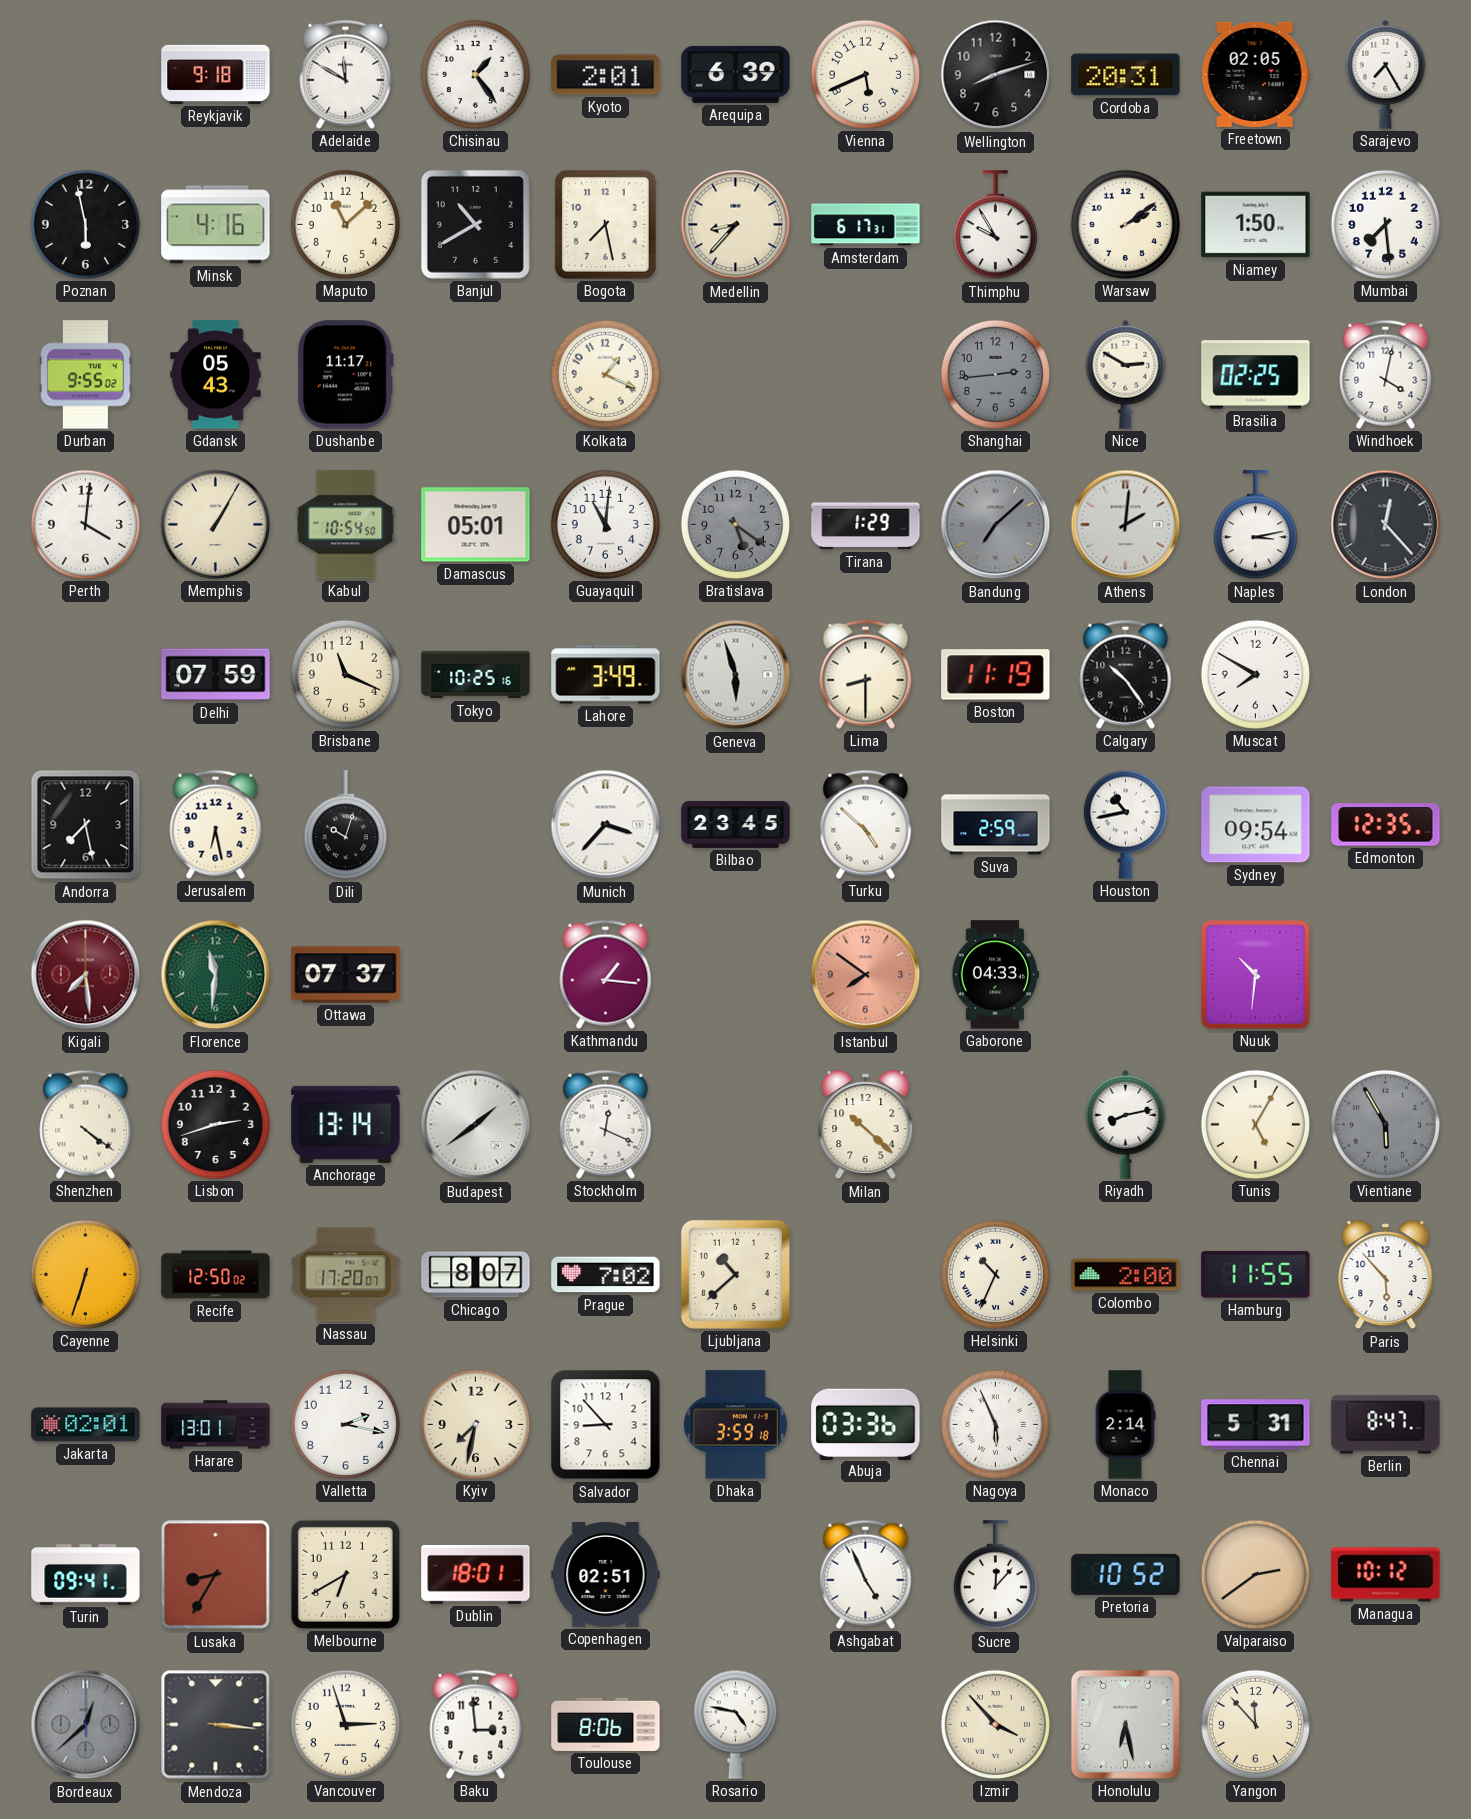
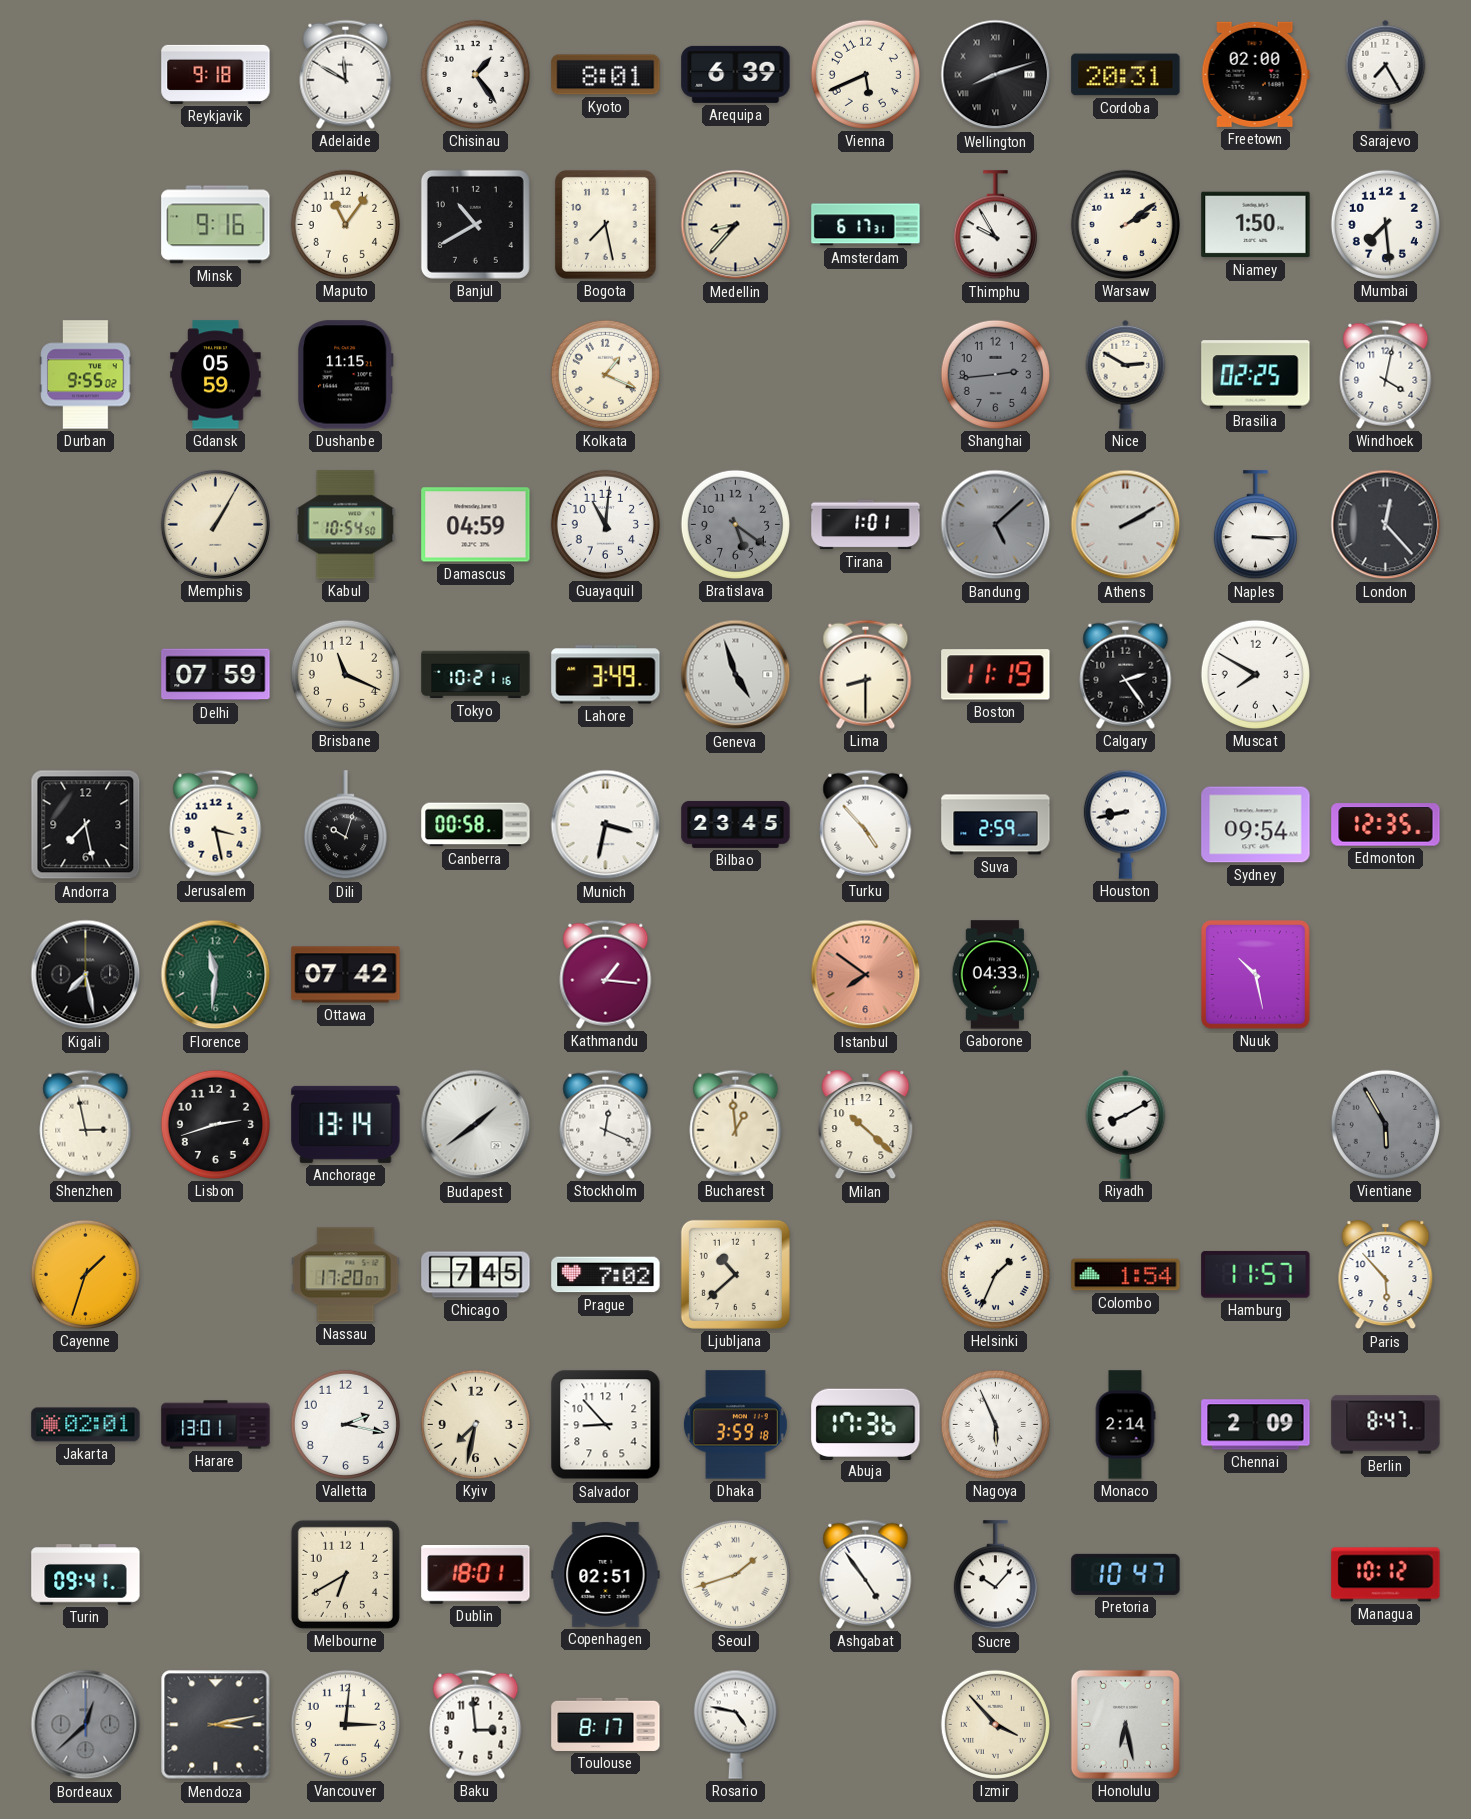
Kyoto: 2:01 -> 8:01 (606, 75)
Wellington numerals: Arabic -> Roman (996, 75)
Freetown: 02:05 -> 02:00 (1255, 74)
Poznan: 5:58 -> none (85, 224)
Minsk: 4:16 -> 9:16 (216, 225)
Maputo: 11:08 -> 11:06 (345, 224)
Gdansk: 05:43 -> 05:59 (216, 375)
Dushanbe: 11:17 -> 11:15 (345, 375)
Perth: 4:01 -> none (85, 524)
Damascus: 05:01 -> 04:59 (476, 525)
Tirana: 1:29 -> 1:01 (866, 525)
Bandung: 7:08 -> 5:08 (996, 525)
Athens: 2:01 -> 2:10 (1126, 525)
Naples: 3:13 -> 3:15 (1255, 525)
Tokyo: 10:25 -> 10:21 (476, 675)
Geneva: 5:57 -> 4:57 (736, 675)
Calgary: 10:24 -> 2:24 (1126, 674)
Jerusalem: 6:28 -> 3:28 (216, 824)
Canberra: none -> 00:58 (476, 825)
Munich: 3:37 -> 3:32 (606, 825)
Turku: 4:52 -> 4:53 (866, 824)
Houston: 10:43 -> 8:43 (1125, 824)
Kigali: 7:29 -> 7:28 (86, 975)
Kigali dial: burgundy -> black (86, 975)
Ottawa: 07:37 -> 07:42 (346, 975)
Nuuk: 10:31 -> 10:28 (1256, 975)
Shenzhen: 4:21 -> 2:58 (86, 1124)
Bucharest: none -> 12:59 (736, 1124)
Riyadh: 8:13 -> 8:10 (1126, 1124)
Tunis: 5:05 -> none (1255, 1124)
Cayenne: 6:33 -> 1:33 (85, 1274)
Recife: 12:50 -> none (216, 1275)
Chicago: 8:07 -> 7:45 (476, 1275)
Helsinki: 10:34 -> 1:34 (995, 1274)
Colombo: 2:00 -> 1:54 (1126, 1275)
Hamburg: 11:55 -> 11:57 (1256, 1275)
Abuja: 03:36 -> 17:36 (866, 1424)
Chennai: 5:31 -> 2:09 (1256, 1425)
Lusaka: 8:35 -> none (216, 1575)
Seoul: none -> 1:42 (735, 1574)
Ashgabat: 4:56 -> 4:54 (866, 1574)
Sucre: 12:07 -> 10:07 (995, 1575)
Pretoria: 10:52 -> 10:47 (1126, 1574)
Valparaiso: 2:39 -> none (1255, 1574)
Mendoza: 3:16 -> 3:13 (216, 1725)
Vancouver: 2:57 -> 3:01 (345, 1724)
Toulouse: 8:06 -> 8:17 (606, 1724)
Yangon: 11:53 -> none (1255, 1724)
